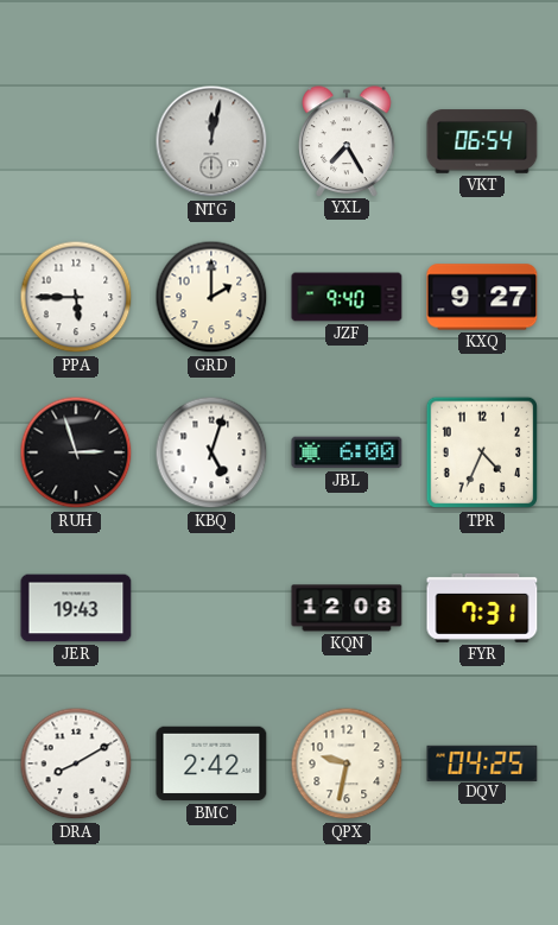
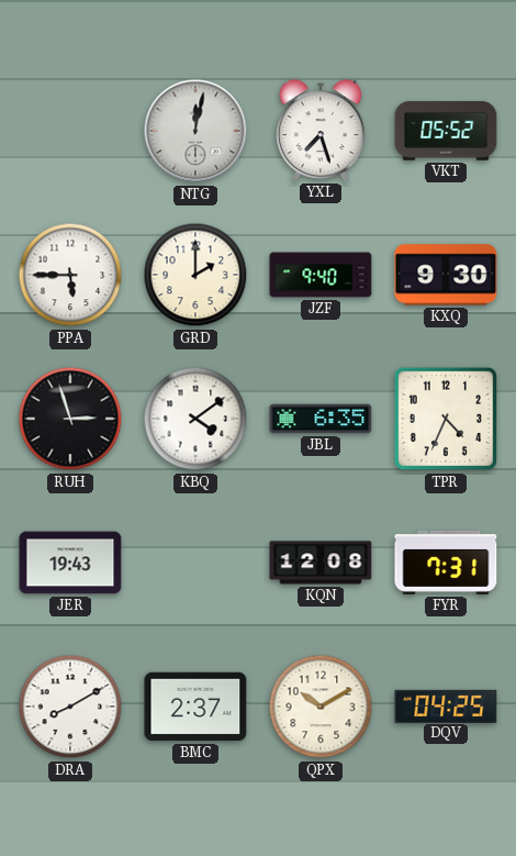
YXL: 7:25 -> 7:27 (321, 131)
VKT: 06:54 -> 05:52 (446, 131)
KXQ: 9:27 -> 9:30 (446, 275)
KBQ: 5:03 -> 4:09 (195, 419)
JBL: 6:00 -> 6:35 (321, 419)
BMC: 2:42 -> 2:37 (195, 707)
QPX: 9:32 -> 10:10 (321, 707)
